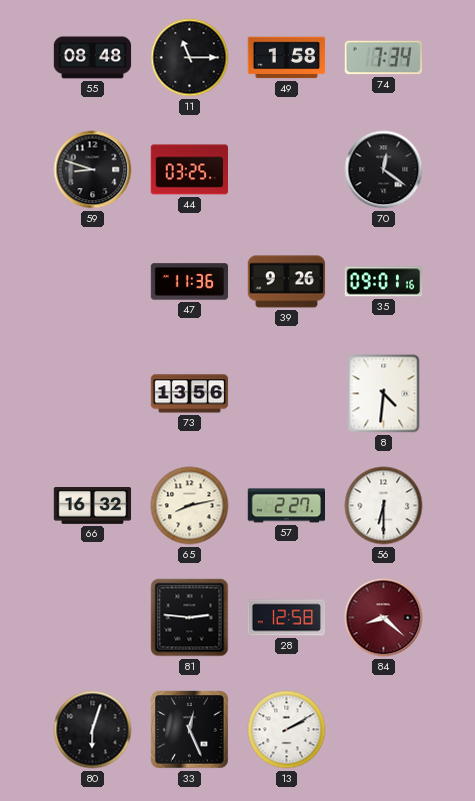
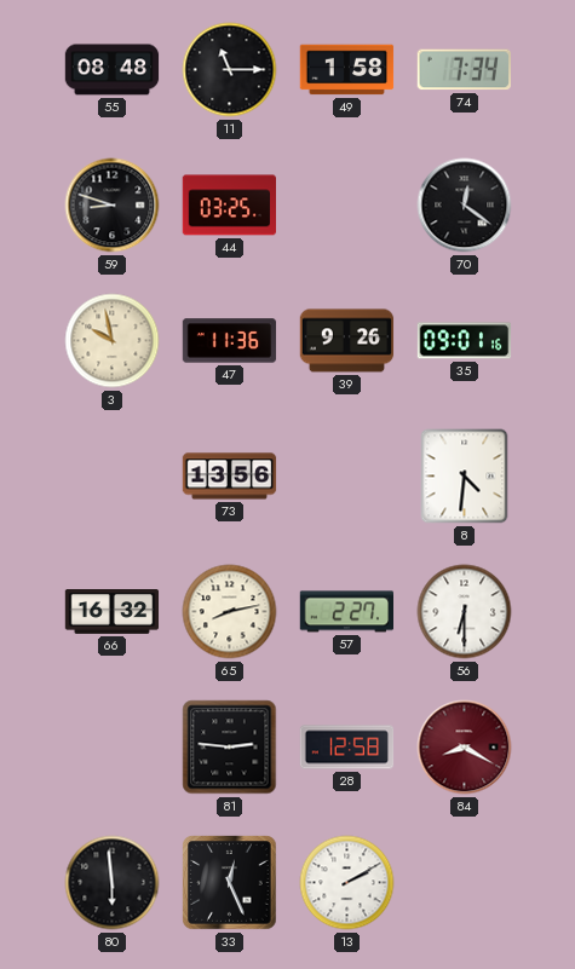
3: none -> 9:58 (113, 341)
84: 8:22 -> 8:20 (465, 748)
80: 6:03 -> 5:59 (113, 883)
